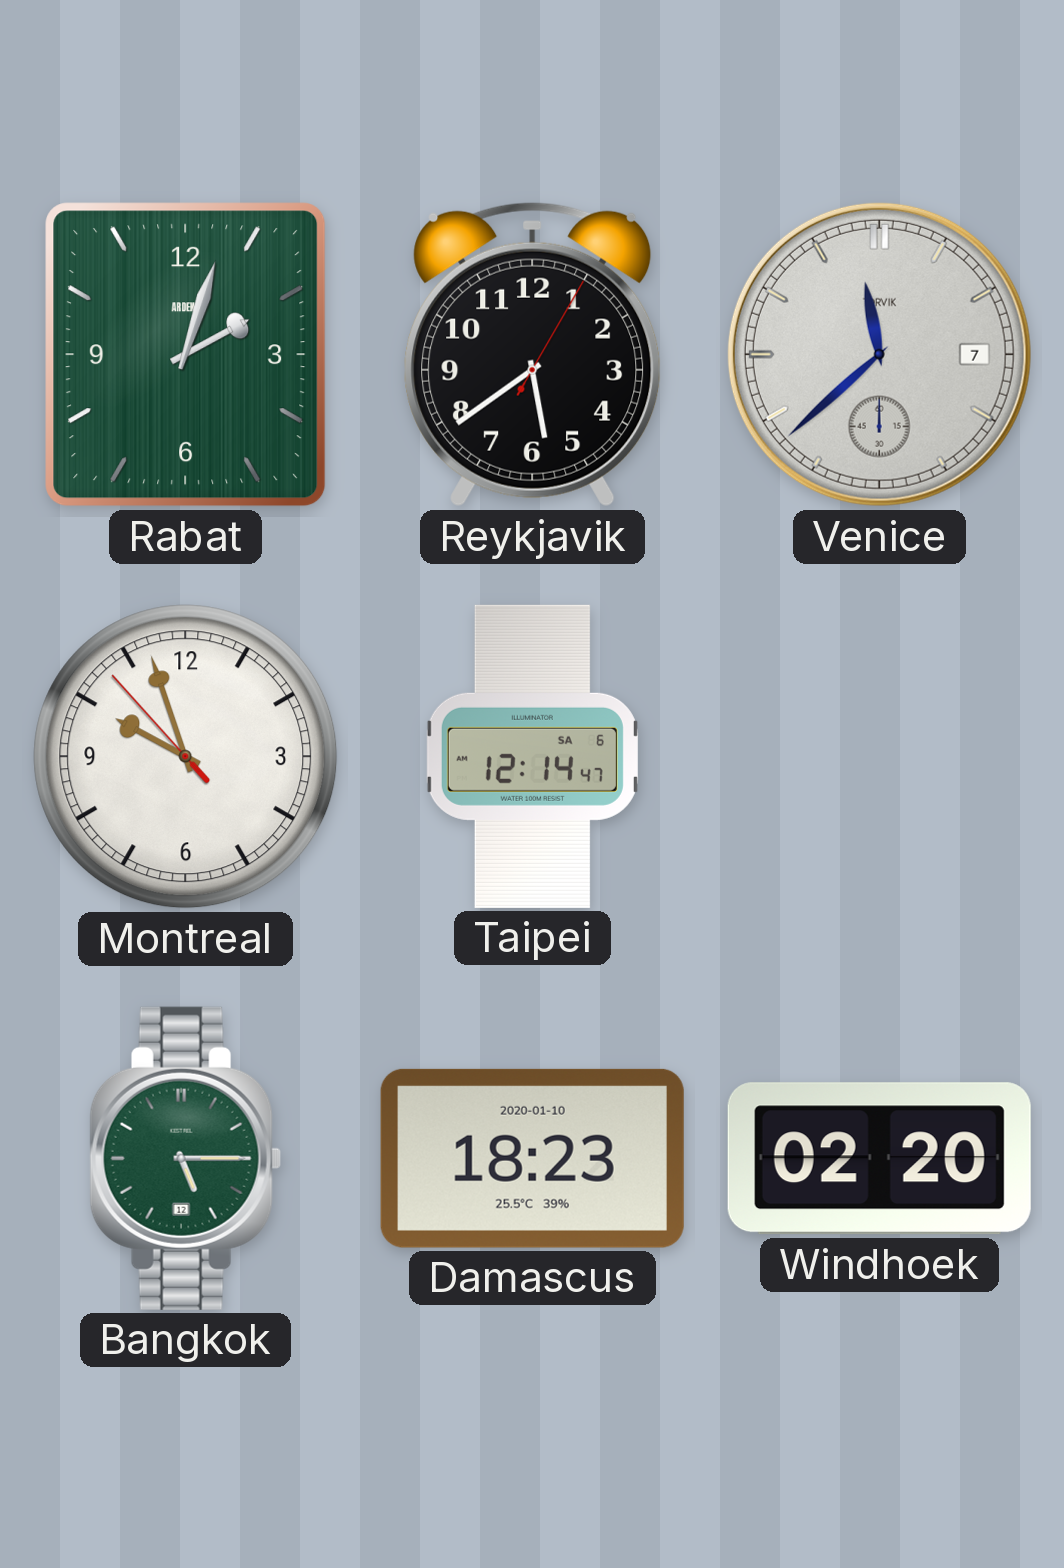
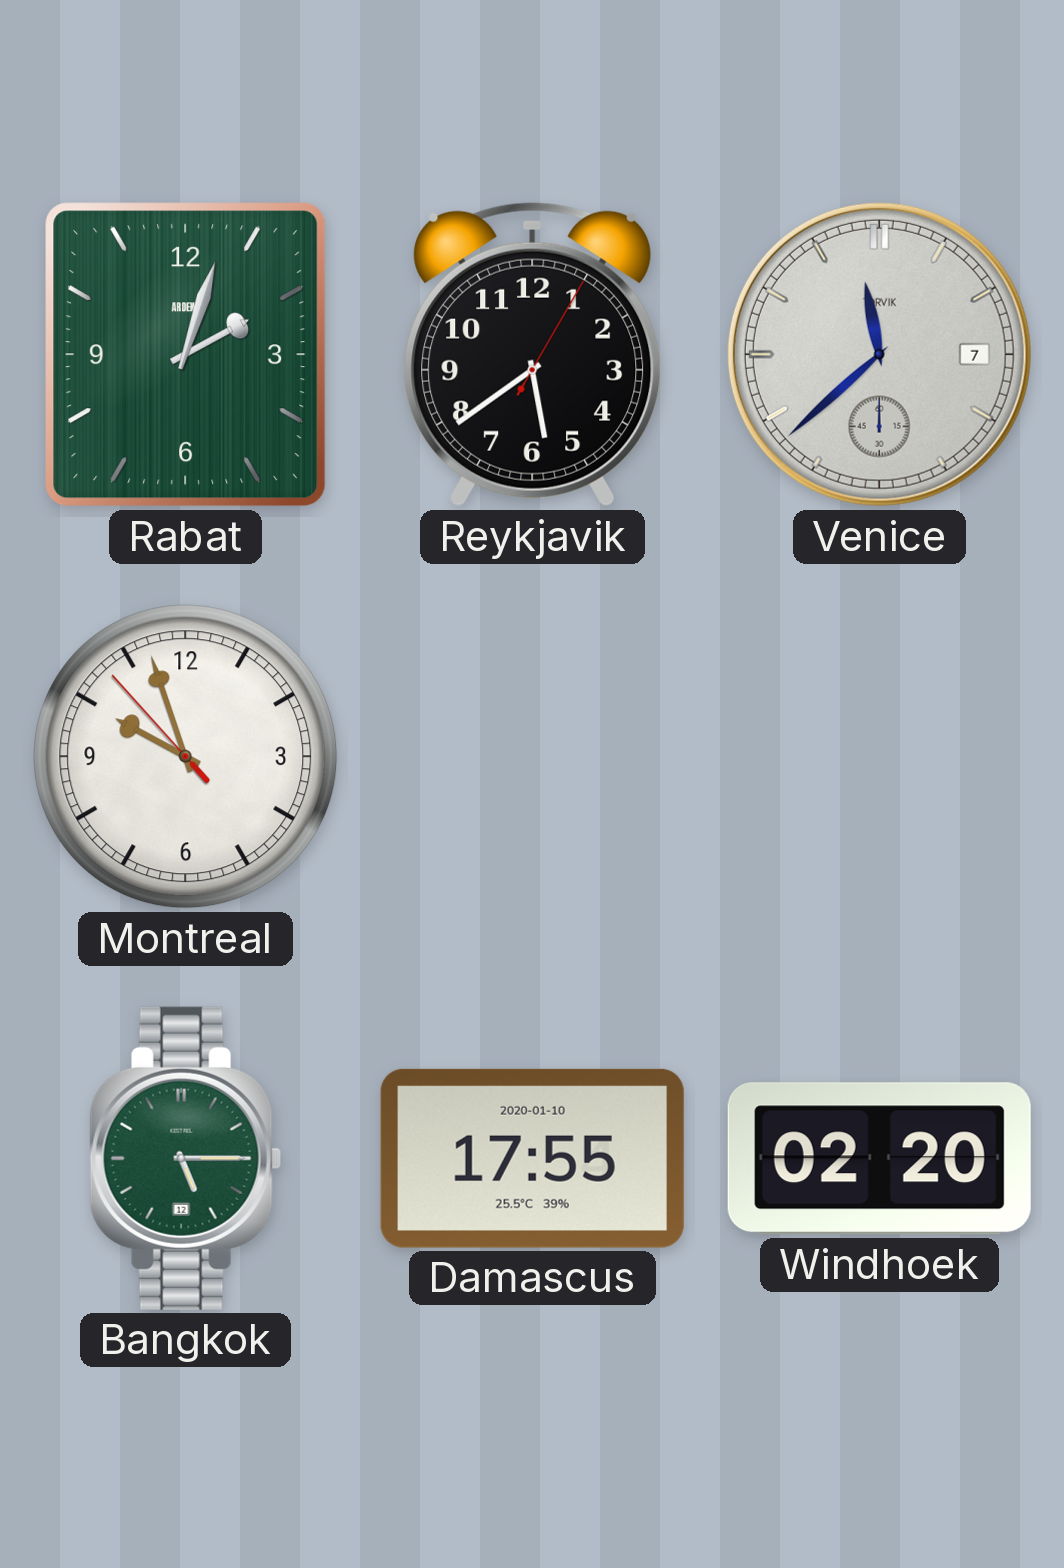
Taipei: 12:14 -> none (532, 756)
Damascus: 18:23 -> 17:55 (532, 1158)
